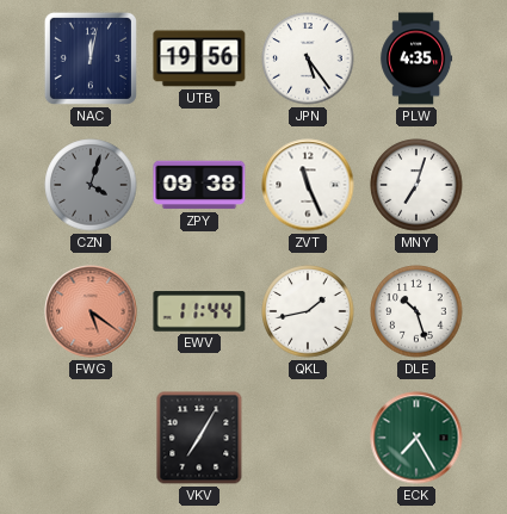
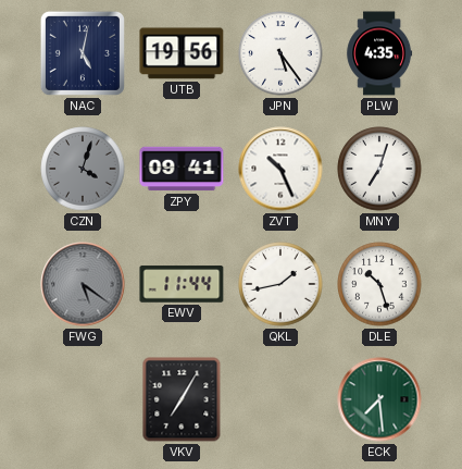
NAC: 12:02 -> 5:02 (83, 53)
ZPY: 09:38 -> 09:41 (182, 169)
ZVT: 11:26 -> 10:26 (280, 169)
FWG dial: salmon -> grey (83, 284)
ECK: 7:25 -> 7:29 (379, 399)
